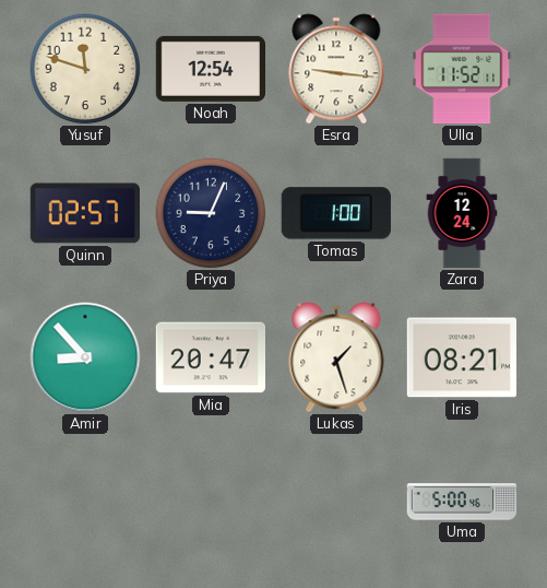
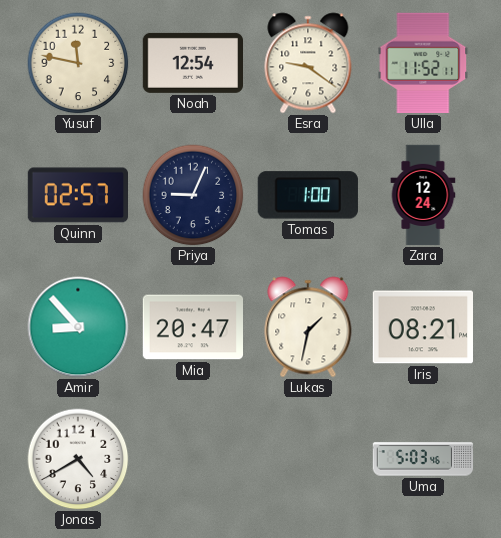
Yusuf: 11:48 -> 11:47 (78, 63)
Esra: 9:16 -> 9:21 (308, 63)
Lukas: 1:27 -> 1:32 (308, 327)
Jonas: none -> 4:40 (78, 459)
Uma: 5:00 -> 5:03 (423, 459)
